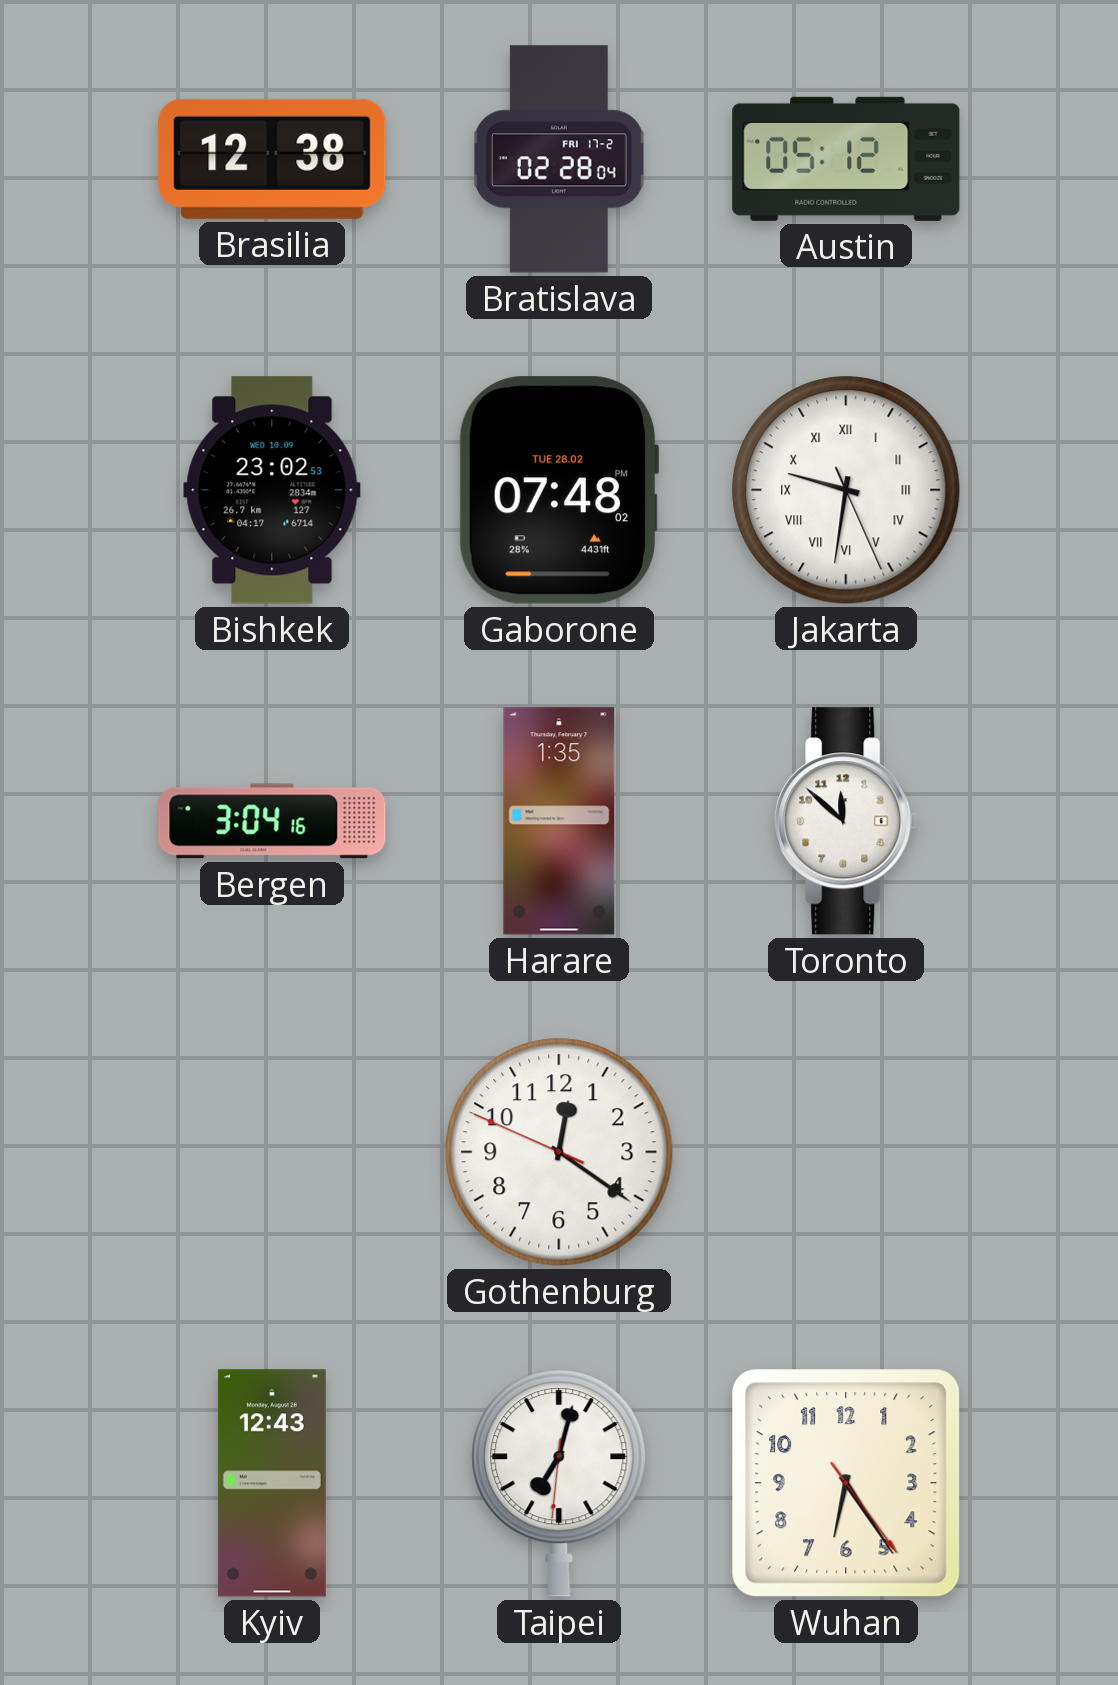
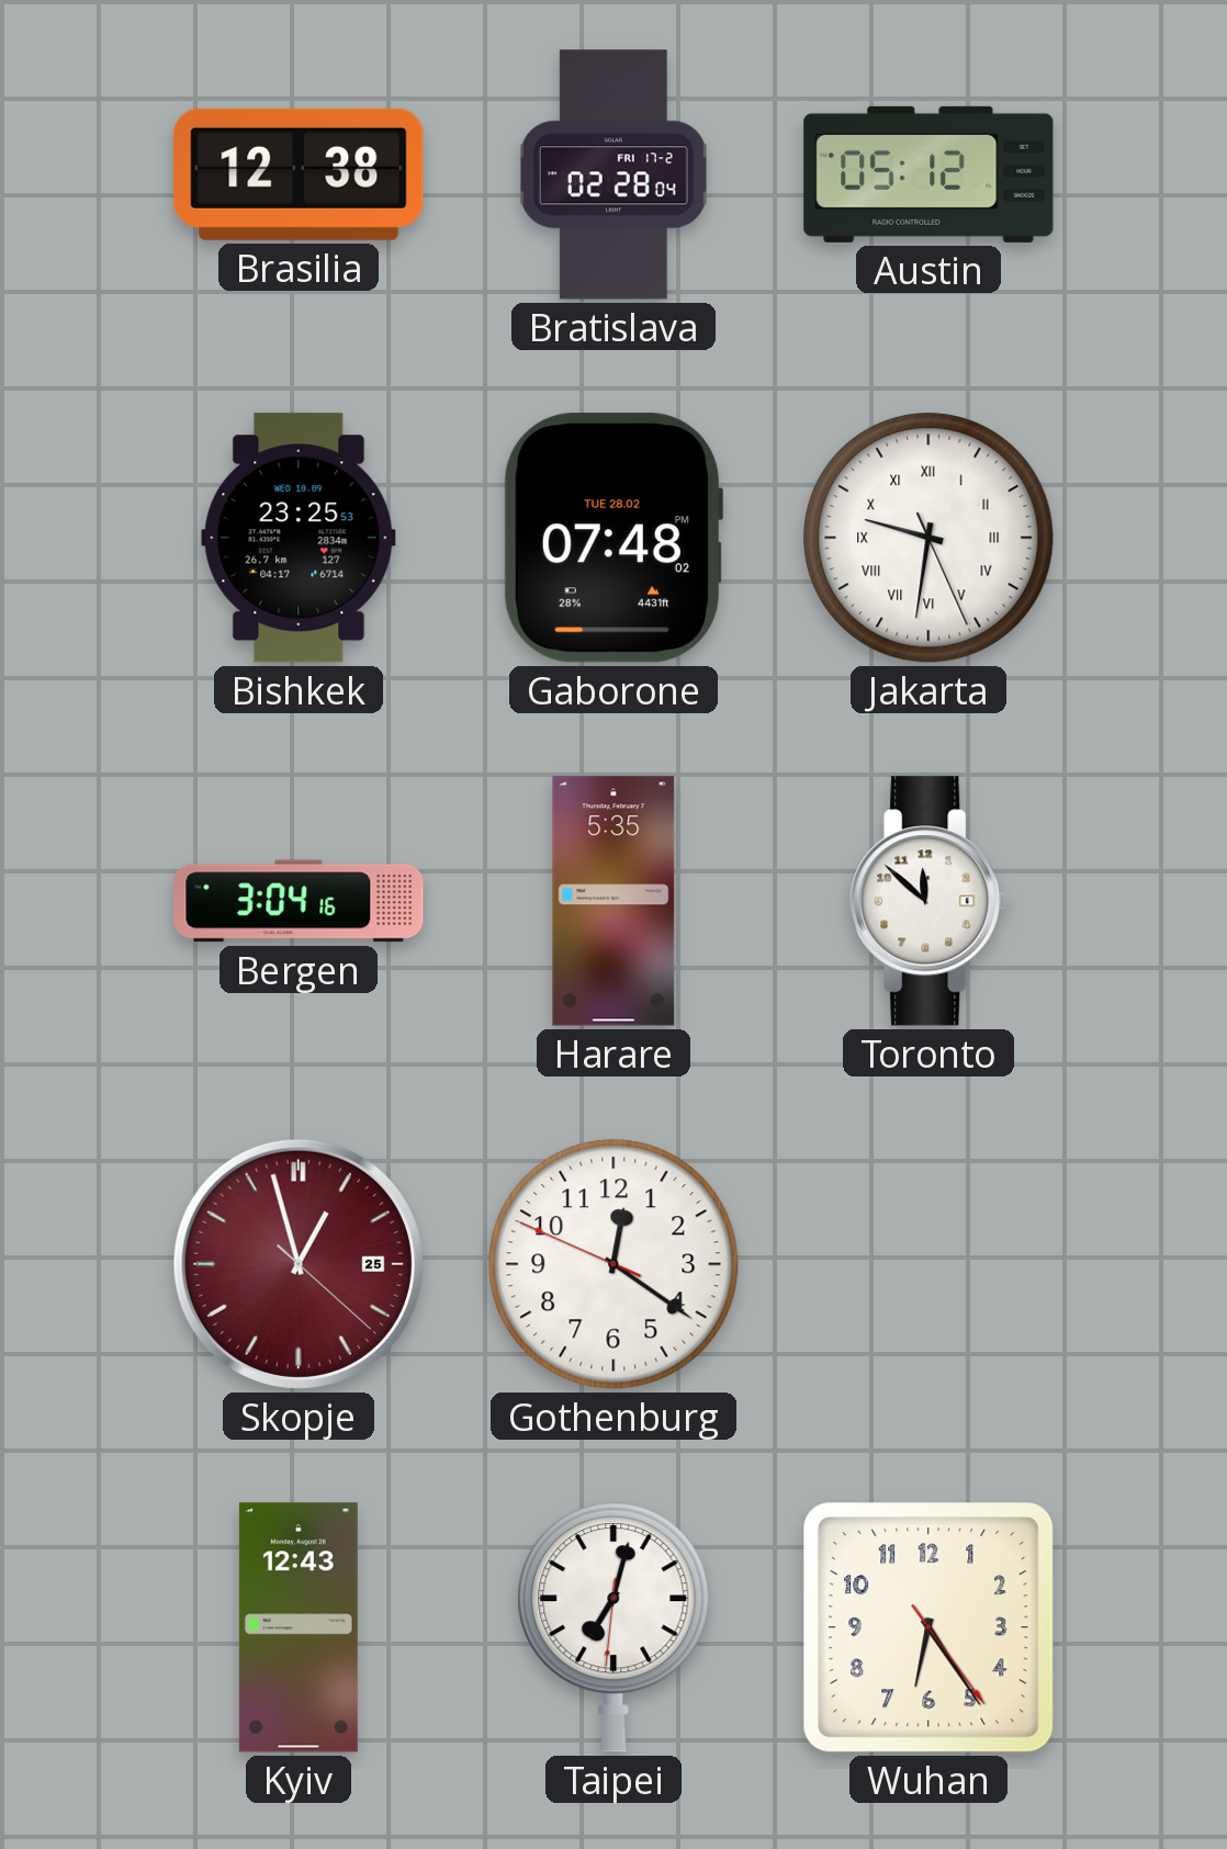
Bishkek: 23:02 -> 23:25 (299, 538)
Harare: 1:35 -> 5:35 (613, 901)
Skopje: none -> 12:57 (299, 1264)
